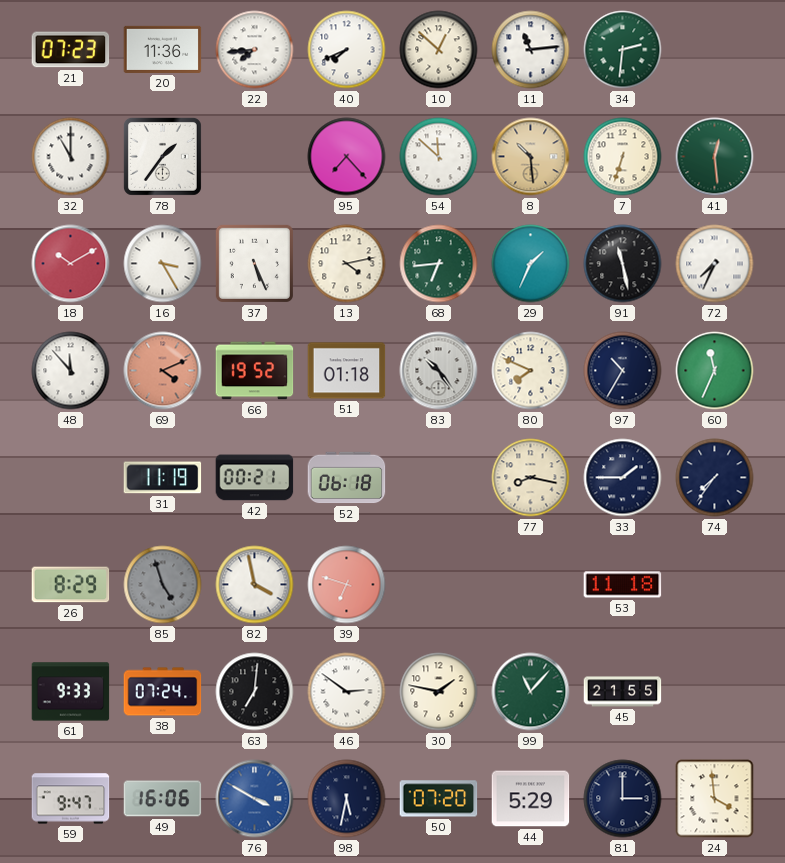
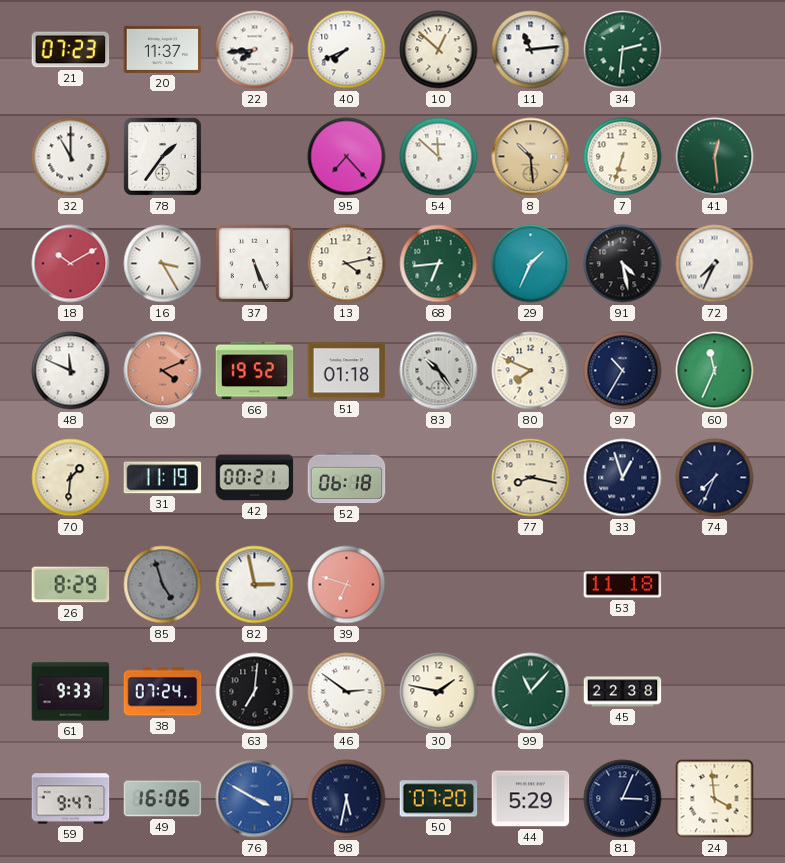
20: 11:36 -> 11:37 (163, 49)
91: 11:28 -> 4:28 (623, 264)
48: 11:53 -> 11:49 (71, 371)
70: none -> 1:31 (71, 478)
33: 1:45 -> 12:57 (623, 478)
74: 7:36 -> 7:34 (715, 478)
82: 3:58 -> 2:58 (255, 585)
45: 21:55 -> 22:38 (623, 692)
81: 3:00 -> 3:04 (623, 799)
